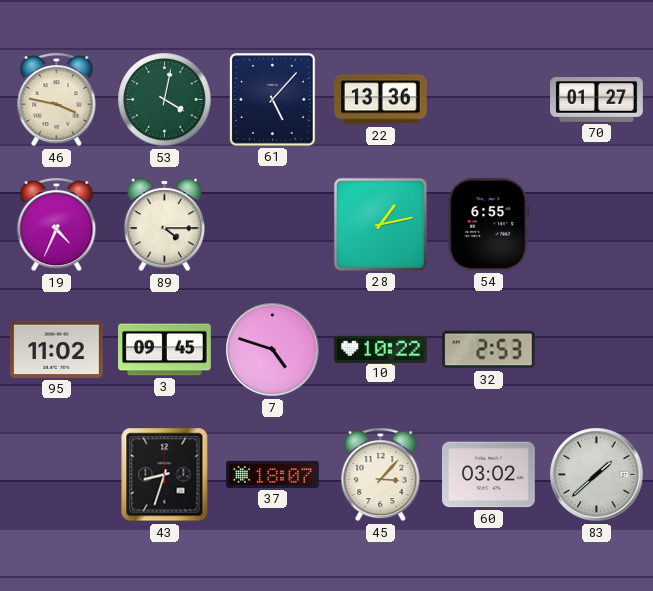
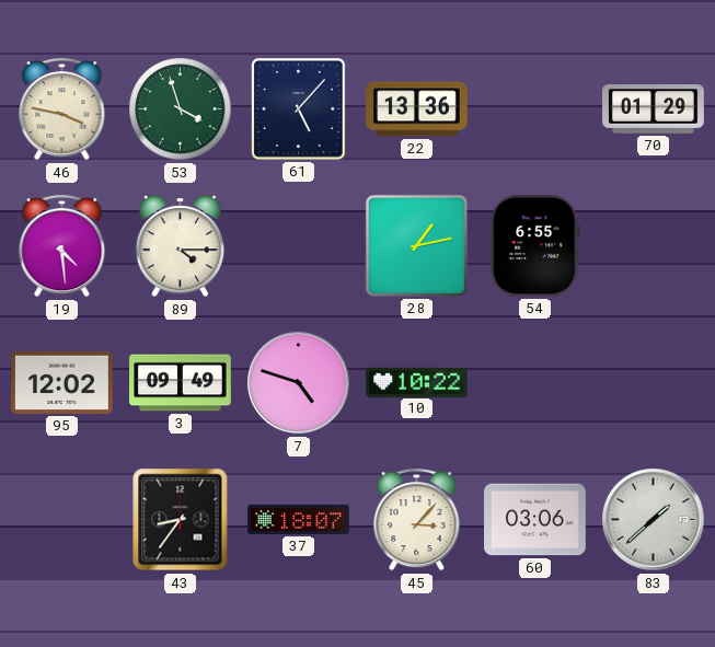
53: 4:02 -> 3:57 (181, 109)
70: 01:27 -> 01:29 (654, 109)
19: 4:34 -> 4:29 (62, 246)
95: 11:02 -> 12:02 (62, 382)
3: 09:45 -> 09:49 (181, 383)
32: 2:53 -> none (489, 350)
43: 8:33 -> 8:36 (181, 520)
60: 03:02 -> 03:06 (535, 520)
